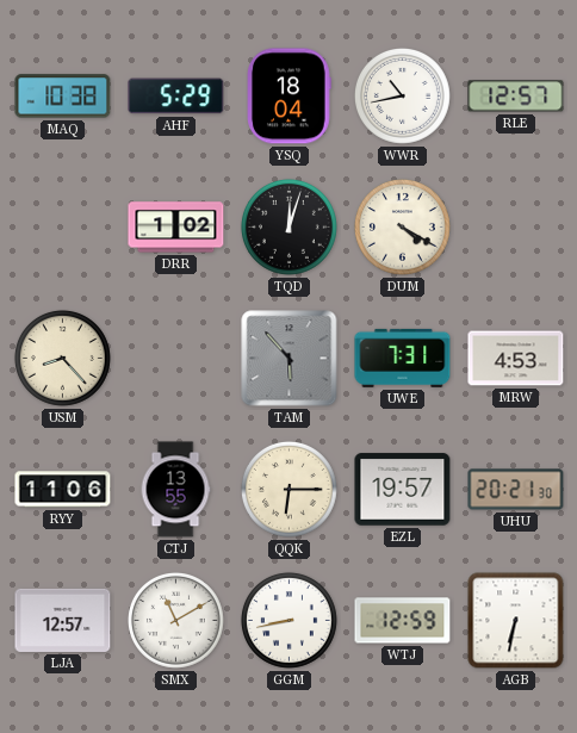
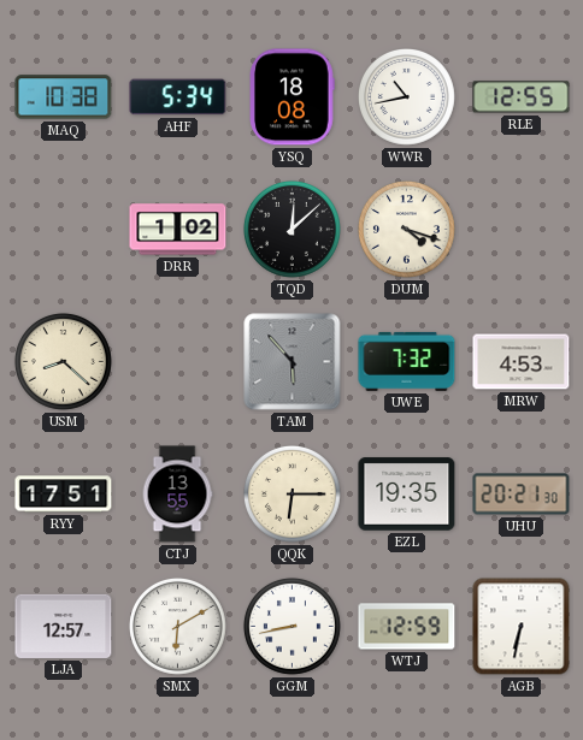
AHF: 5:29 -> 5:34 (178, 97)
YSQ: 18:04 -> 18:08 (293, 97)
RLE: 12:57 -> 12:55 (522, 97)
TQD: 12:03 -> 12:08 (293, 230)
DUM: 4:20 -> 4:18 (407, 230)
USM: 8:23 -> 8:22 (64, 362)
UWE: 7:31 -> 7:32 (407, 361)
RYY: 11:06 -> 17:51 (64, 495)
EZL: 19:57 -> 19:35 (407, 495)
SMX: 11:10 -> 6:10 (178, 627)
